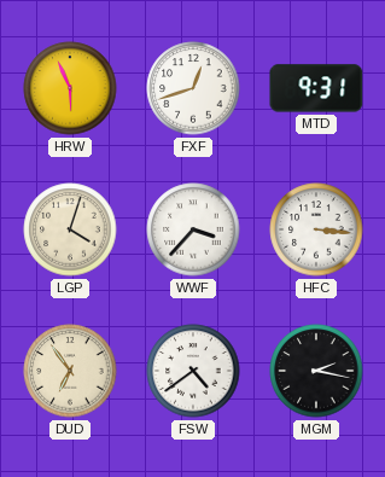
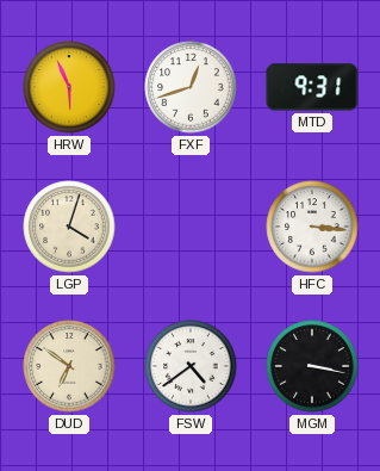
WWF: 3:37 -> none (193, 229)
DUD: 6:54 -> 6:51 (69, 366)
MGM: 2:17 -> 3:17 (312, 366)
